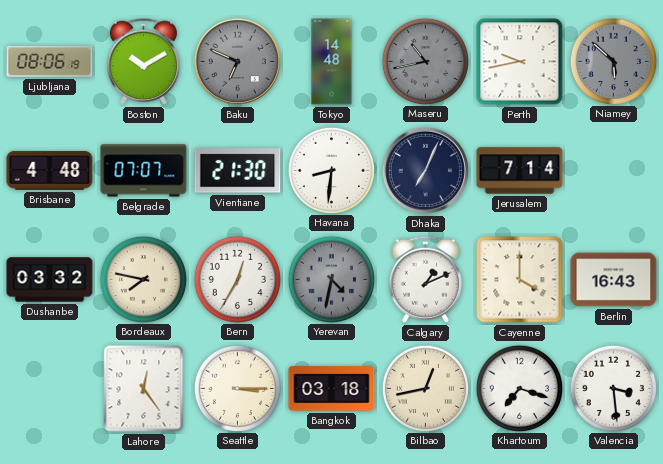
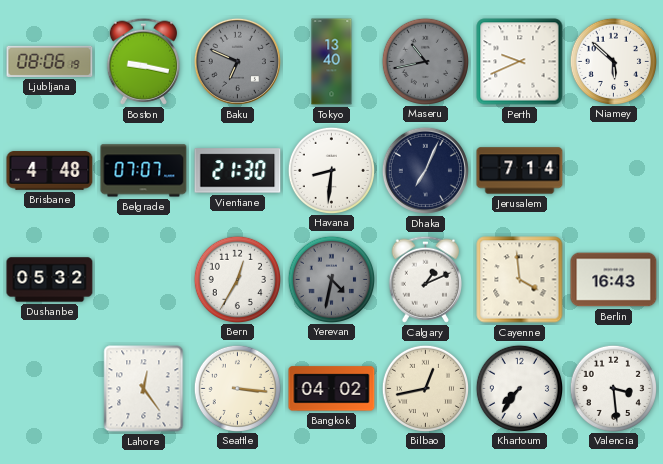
Boston: 10:10 -> 9:17 (143, 61)
Tokyo: 14:48 -> 13:40 (332, 62)
Perth: 9:43 -> 9:41 (520, 62)
Niamey dial: grey -> white (613, 61)
Dushanbe: 03:32 -> 05:32 (50, 280)
Bordeaux: 7:47 -> none (143, 279)
Cayenne: 4:00 -> 3:59 (520, 280)
Seattle: 3:15 -> 3:16 (237, 388)
Bangkok: 03:18 -> 04:02 (332, 389)
Khartoum: 7:18 -> 7:36 (519, 388)
